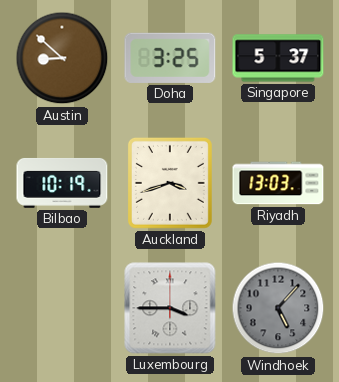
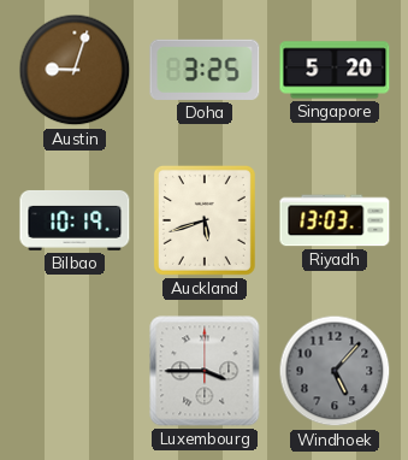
Austin: 8:52 -> 9:03 (75, 70)
Singapore: 5:37 -> 5:20 (335, 70)
Auckland: 3:42 -> 5:42 (205, 220)
